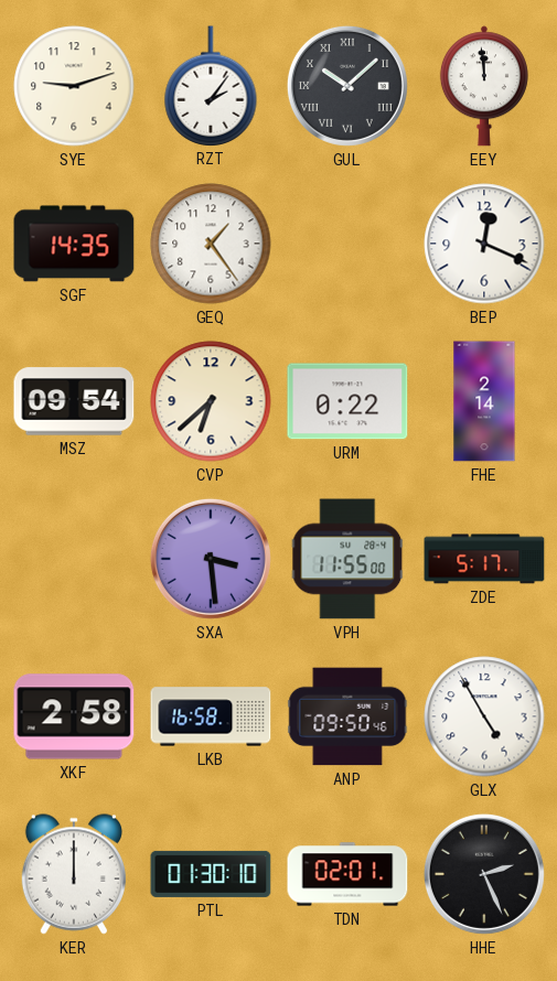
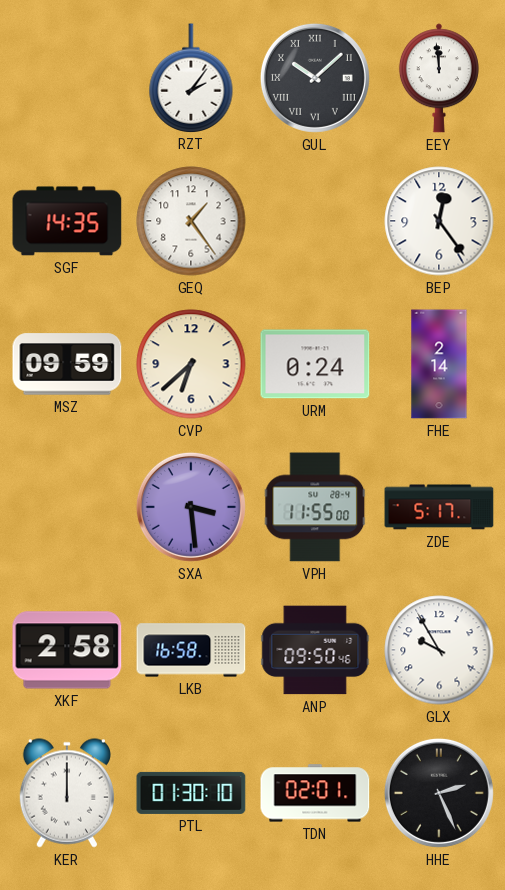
SYE: 9:12 -> none (74, 86)
BEP: 12:19 -> 12:24 (439, 221)
MSZ: 09:54 -> 09:59 (67, 364)
URM: 0:22 -> 0:24 (315, 364)
GLX: 4:55 -> 9:55 (439, 650)
